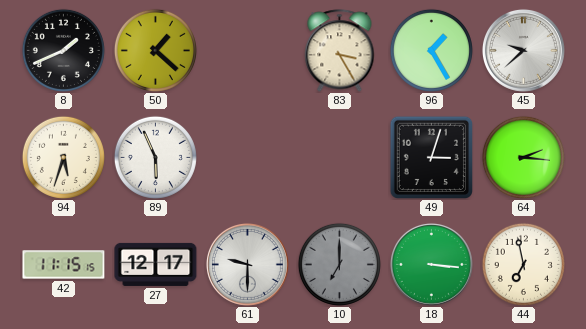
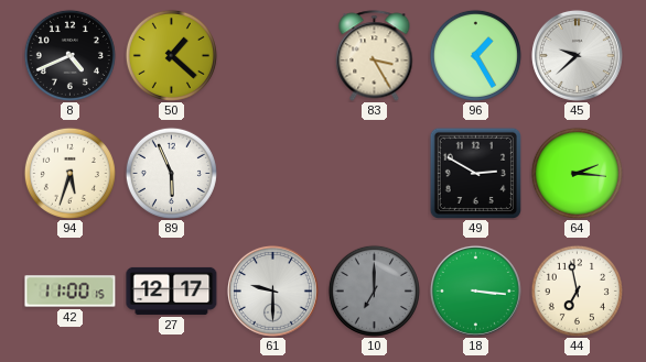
8: 1:41 -> 4:41 (69, 55)
49: 3:03 -> 2:50 (475, 173)
42: 11:15 -> 11:00 (71, 292)
